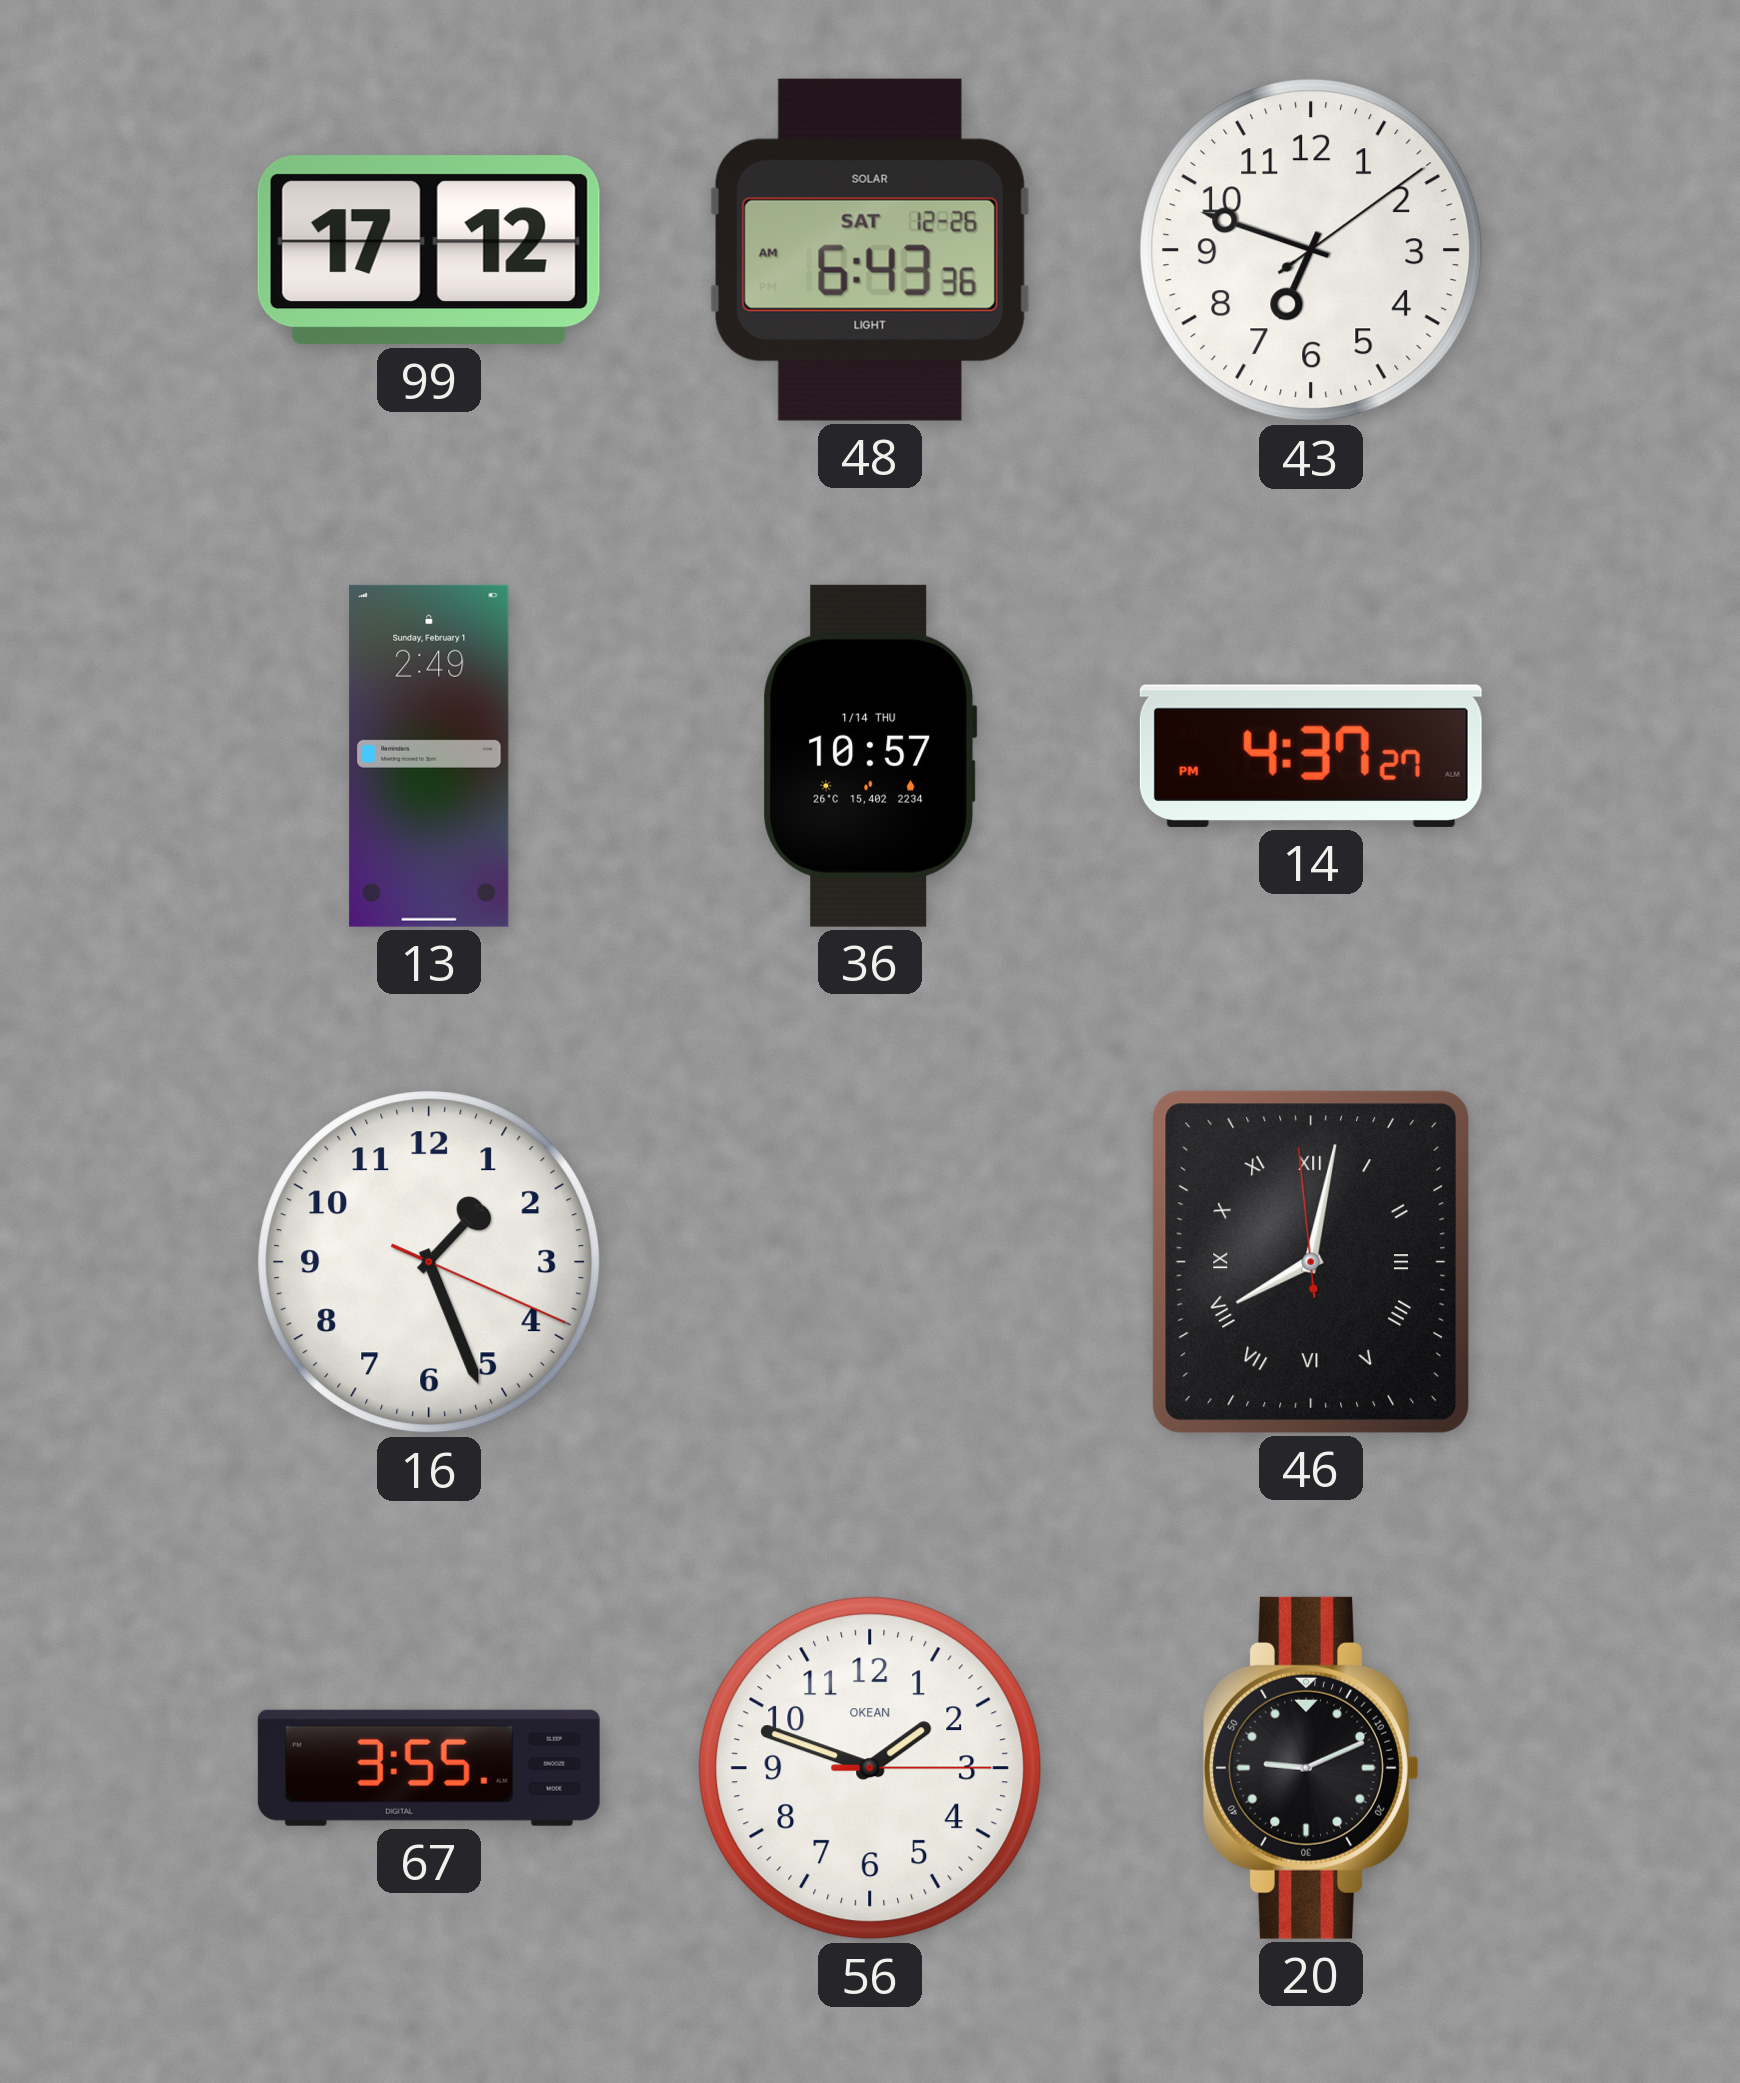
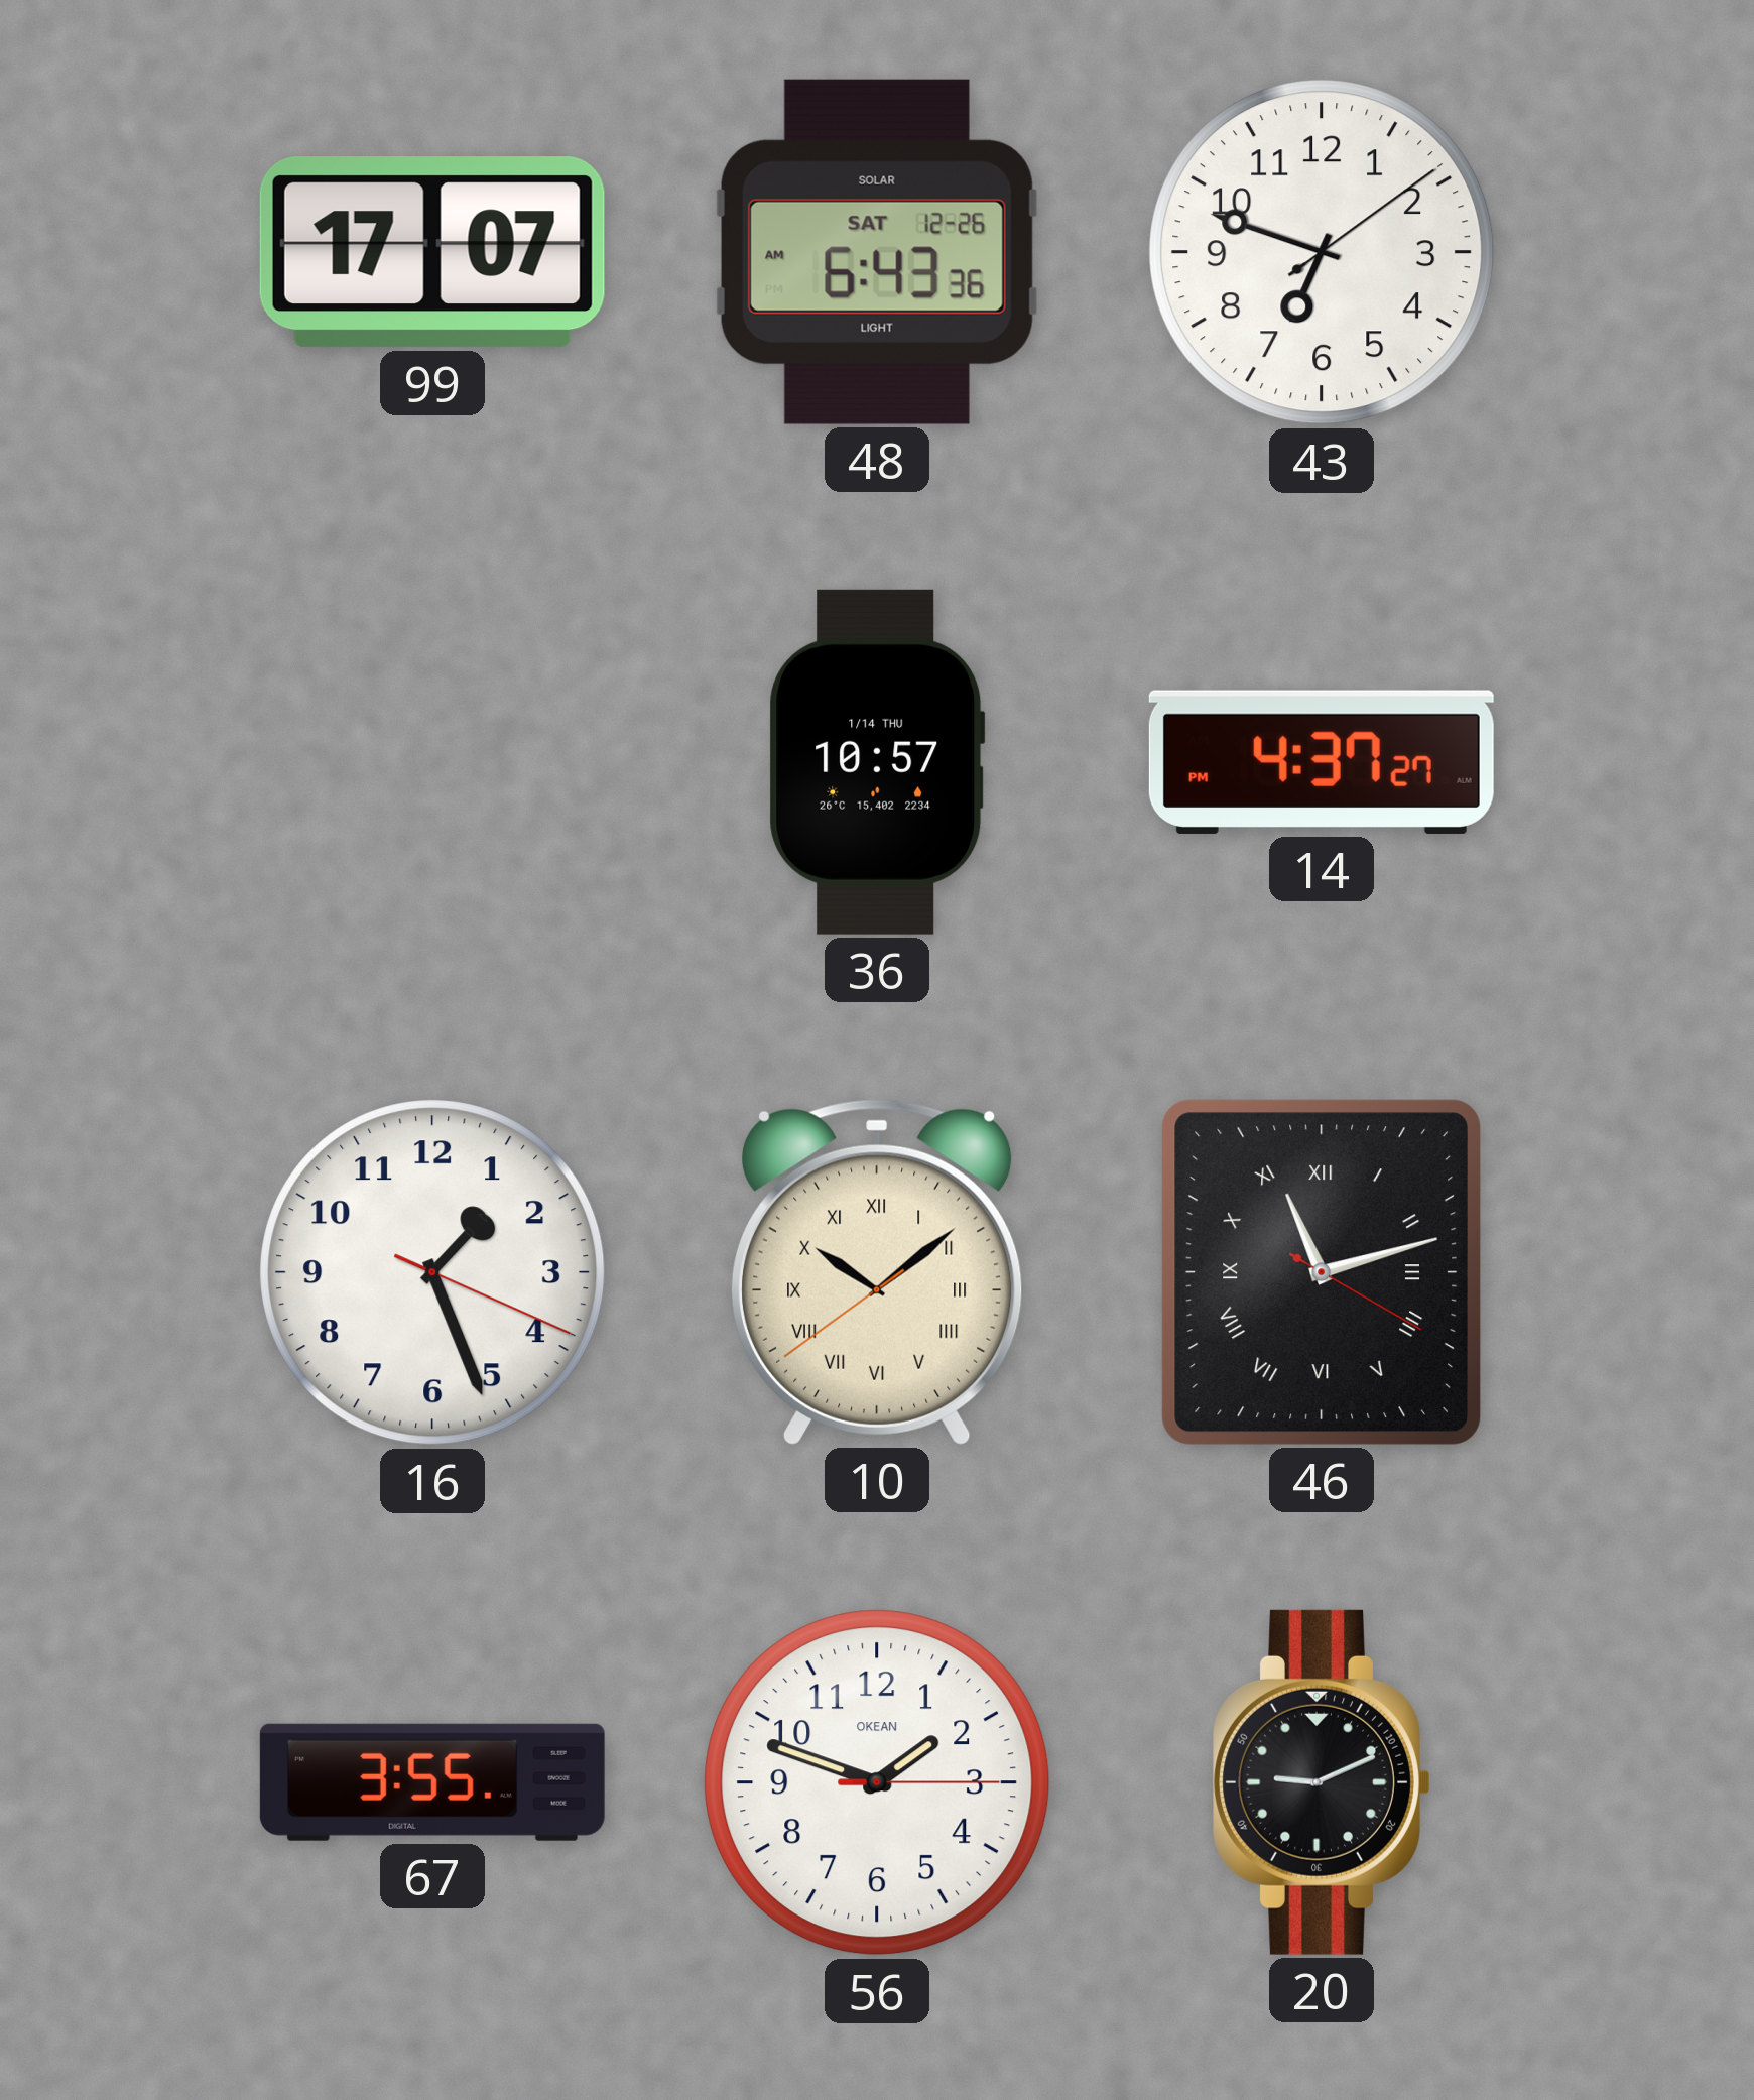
99: 17:12 -> 17:07 (432, 252)
13: 2:49 -> none (429, 756)
10: none -> 10:08 (877, 1272)
46: 8:01 -> 11:12 (1322, 1272)
